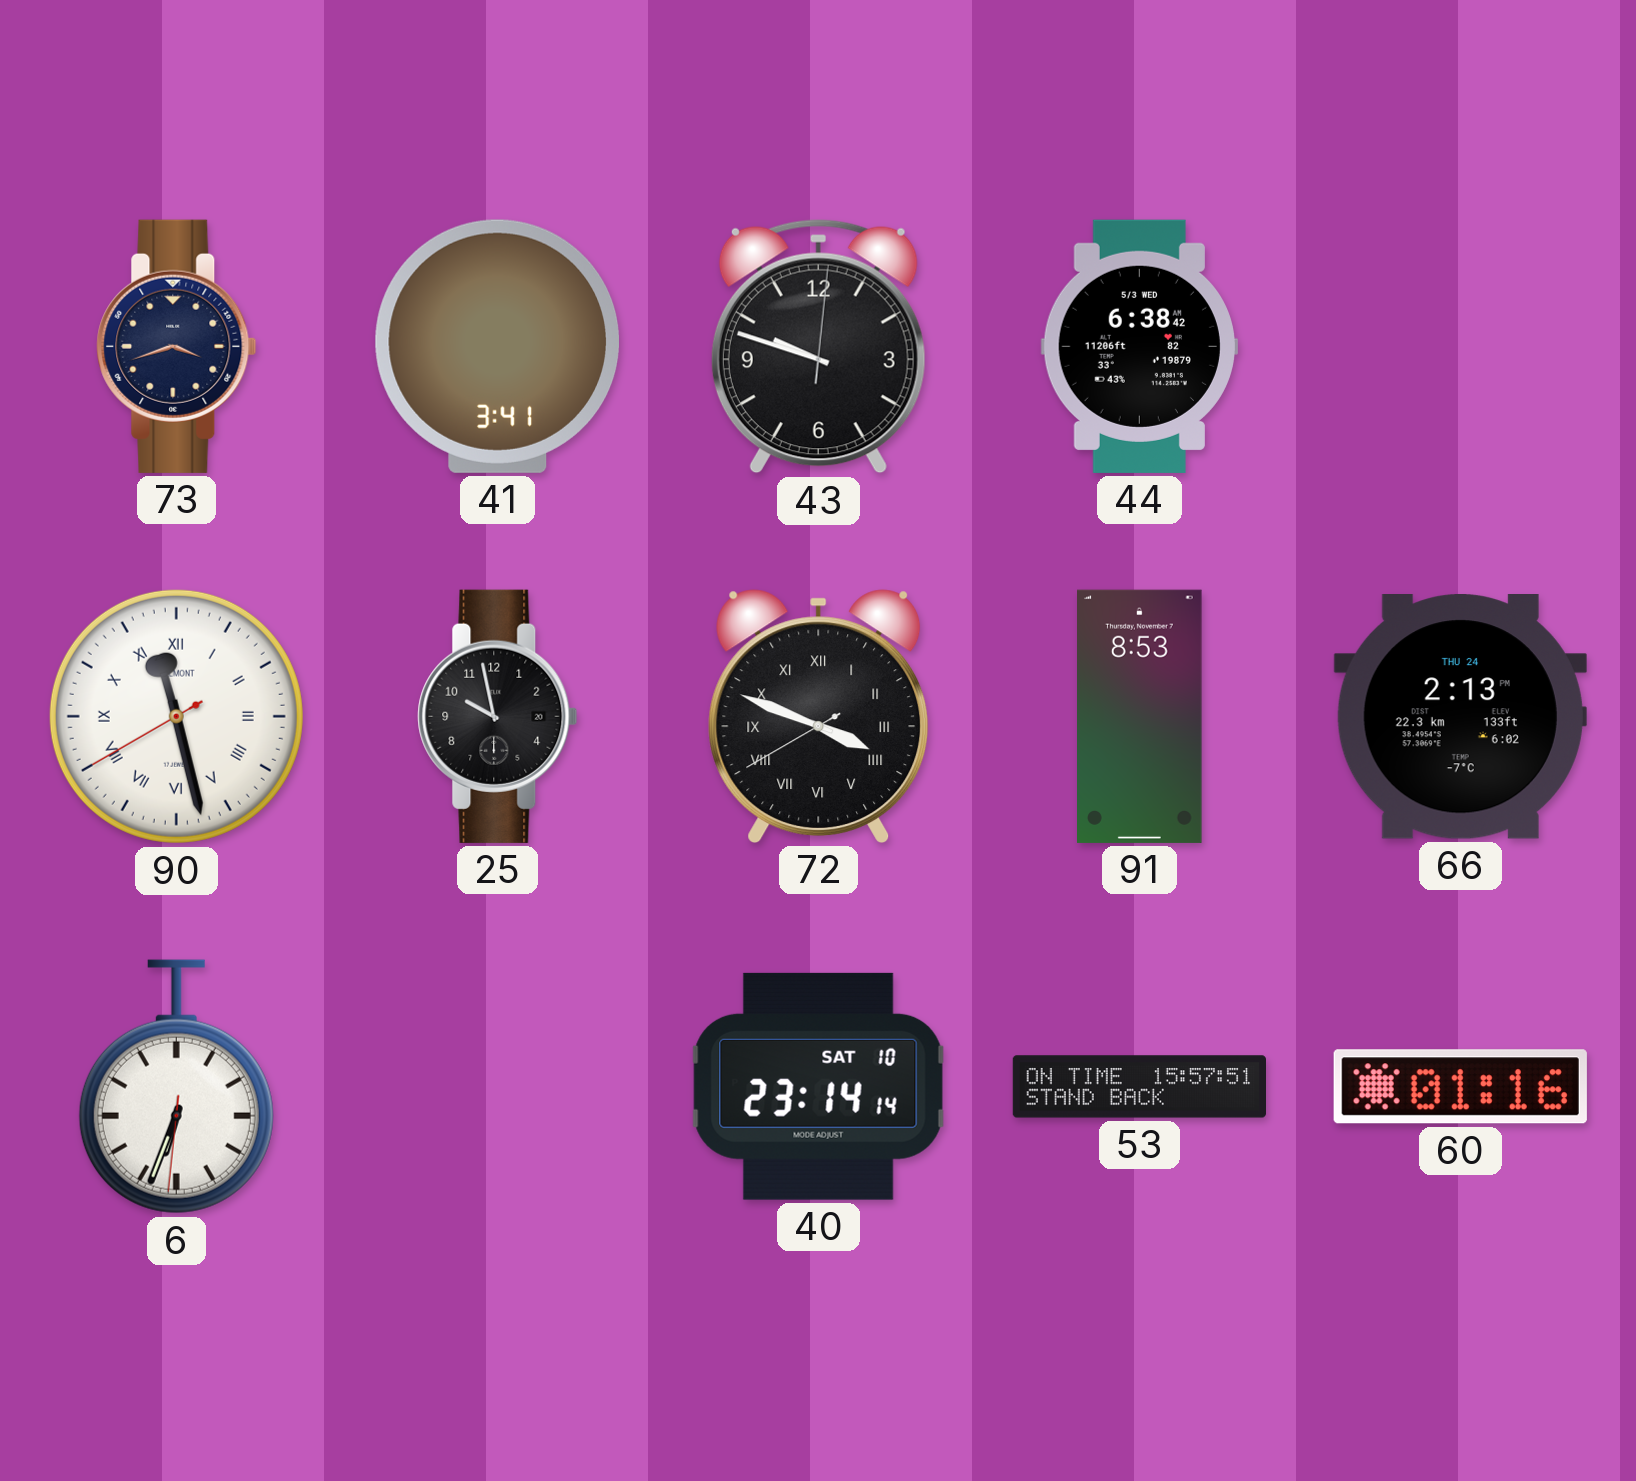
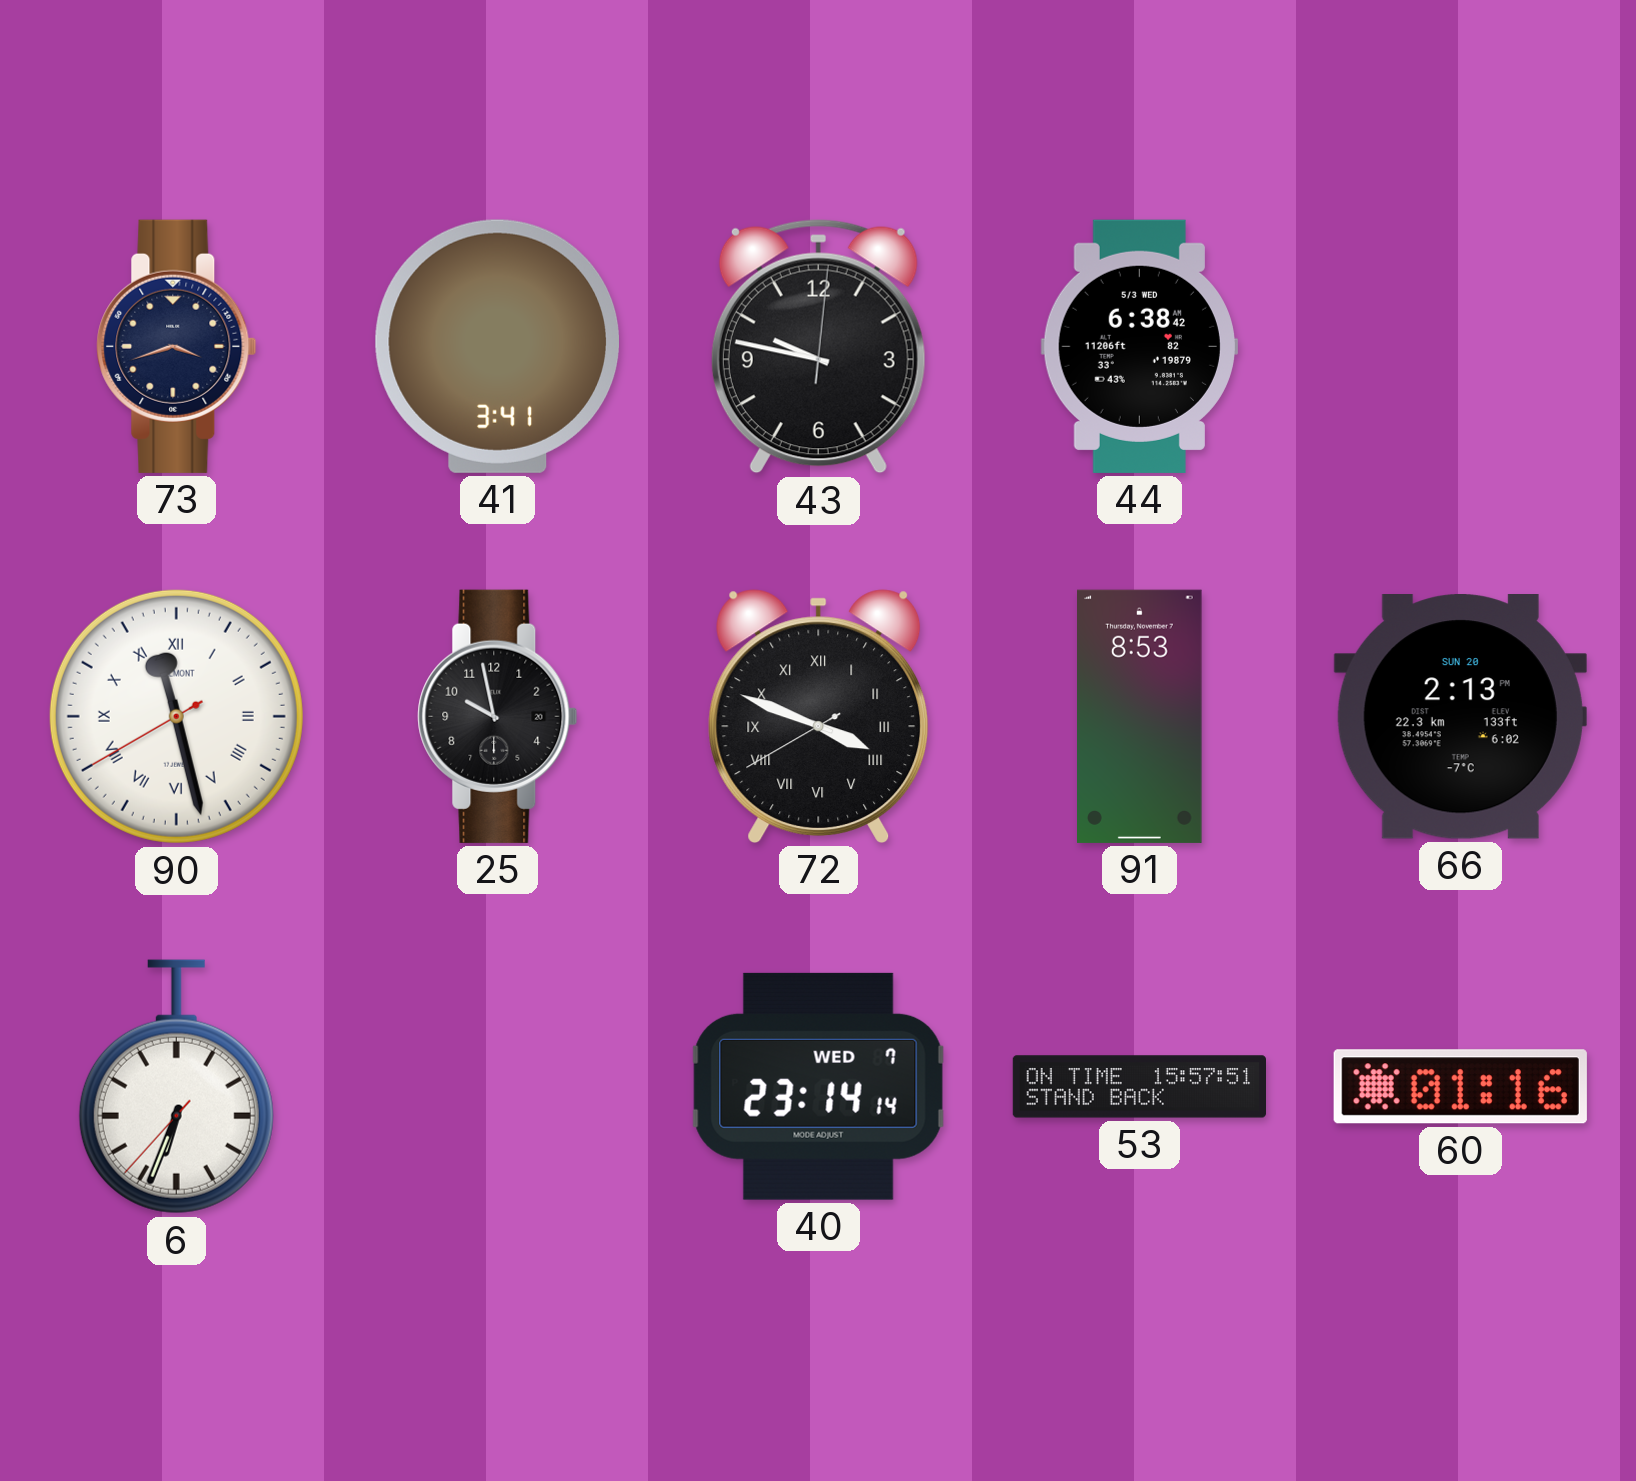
43: 9:48 -> 9:47 (818, 347)
66 date: THU 24 -> SUN 20 (1460, 717)
6: 6:33:31 -> 6:33:37 (176, 1087)
40 date: SAT 10 -> WED 7 (819, 1086)
